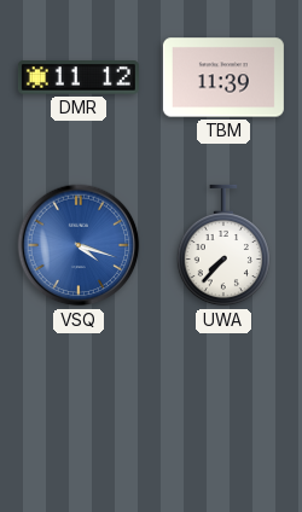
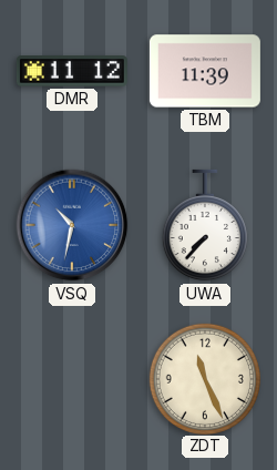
VSQ: 4:18 -> 10:32 (72, 225)
ZDT: none -> 11:26 (204, 378)
